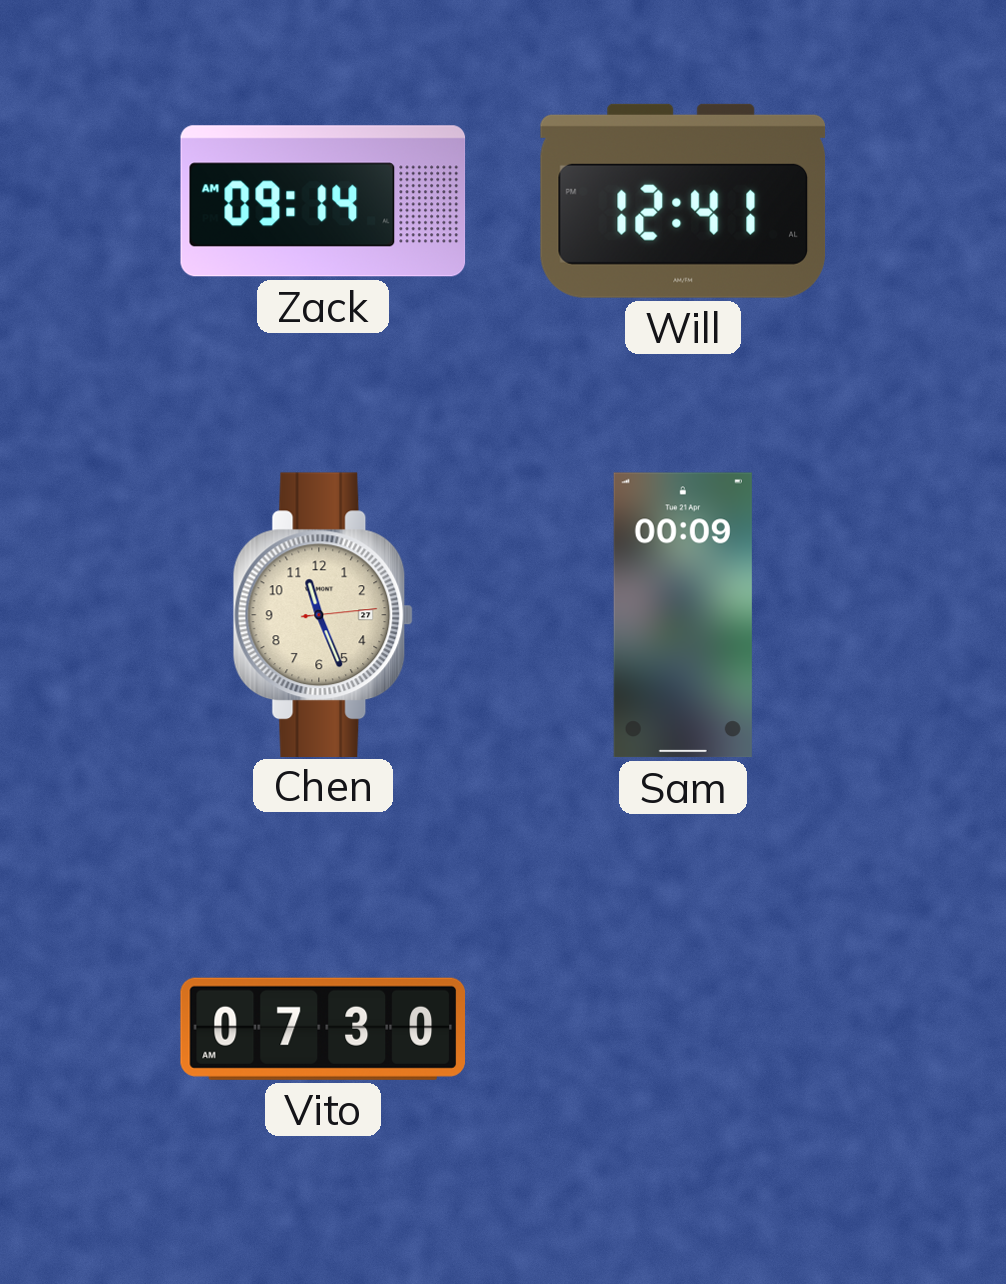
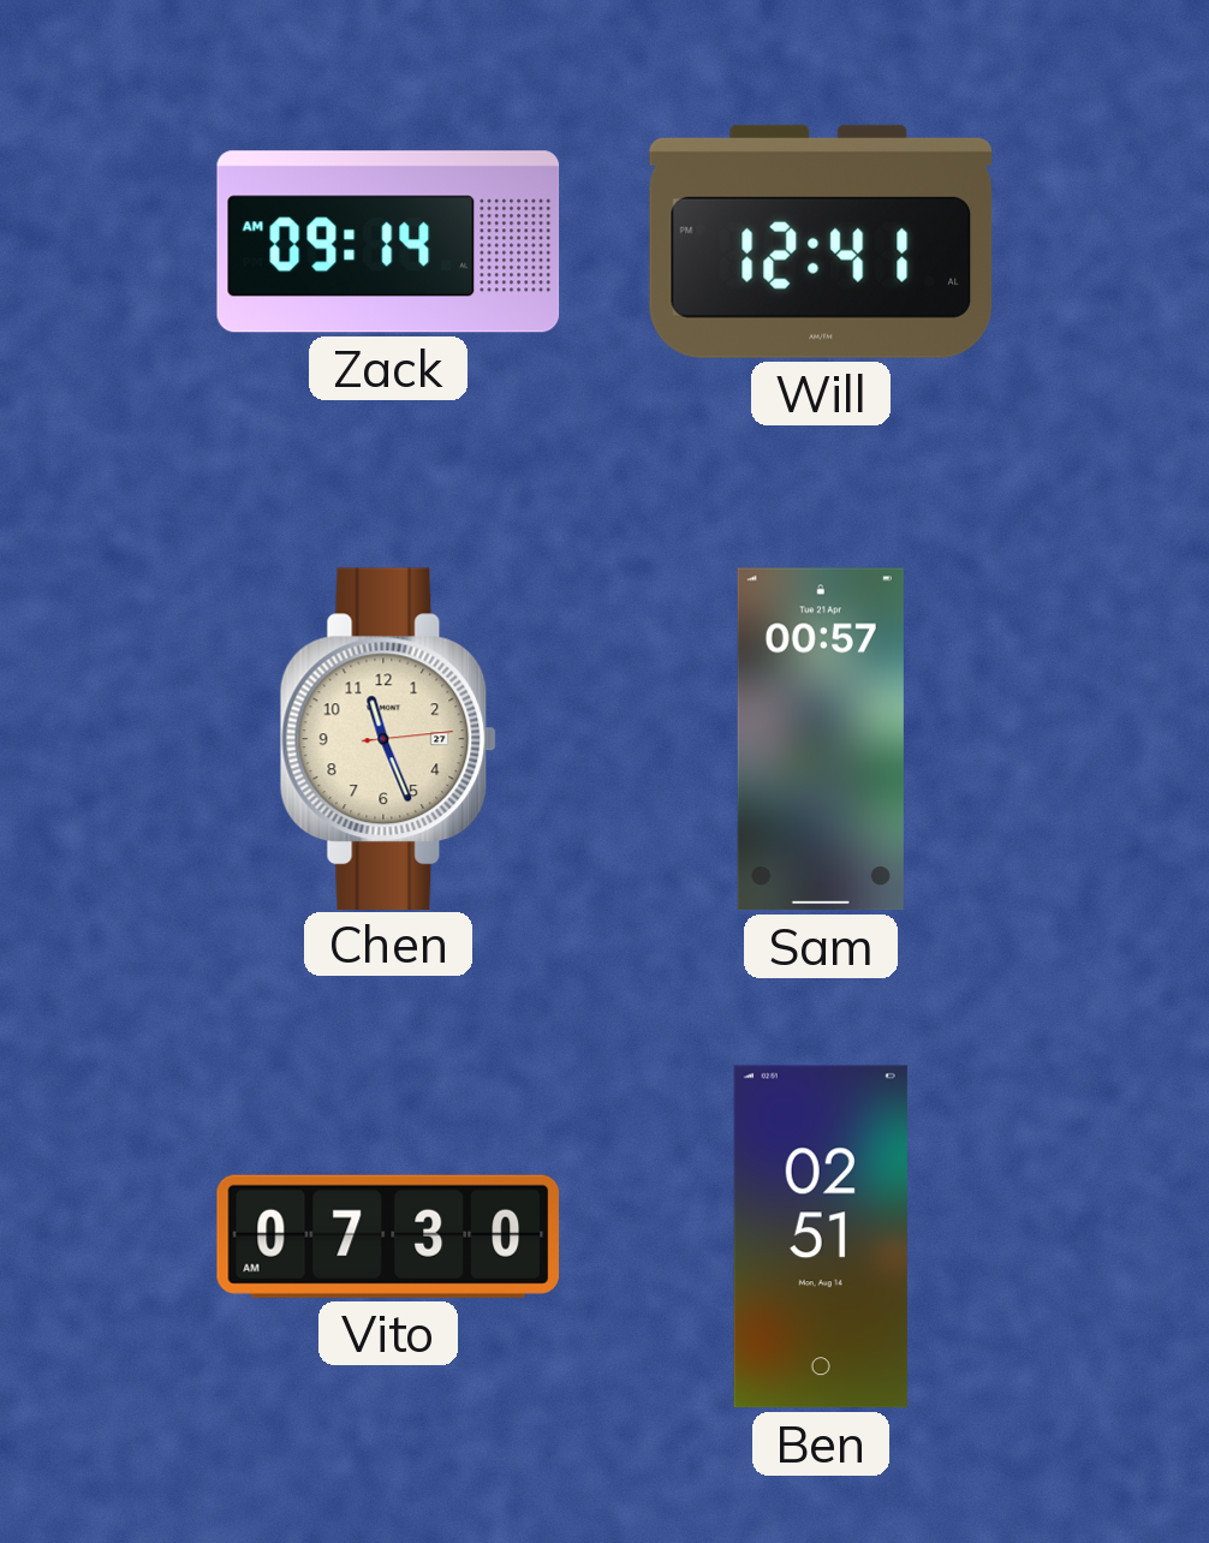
Sam: 00:09 -> 00:57 (821, 739)
Ben: none -> 02:51 (821, 1237)
